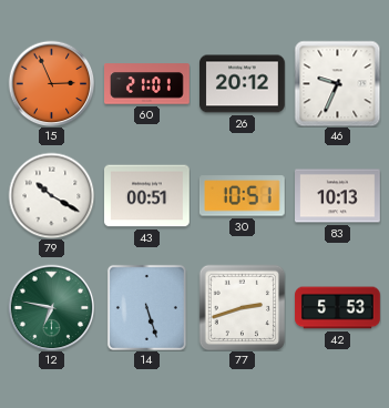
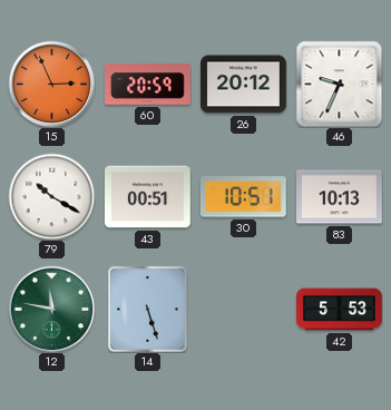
60: 21:01 -> 20:59 (148, 85)
12: 6:47 -> 11:47 (51, 309)
77: 2:42 -> none (242, 307)
